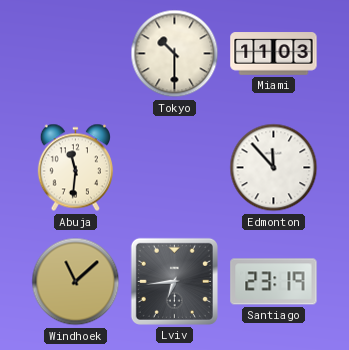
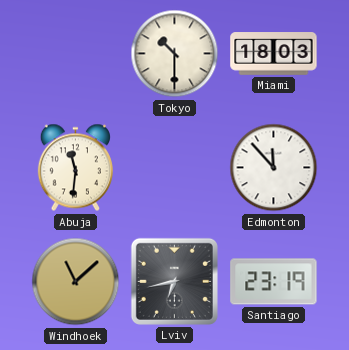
Miami: 11:03 -> 18:03 (274, 54)
Lviv: 6:44 -> 6:43 (174, 281)
